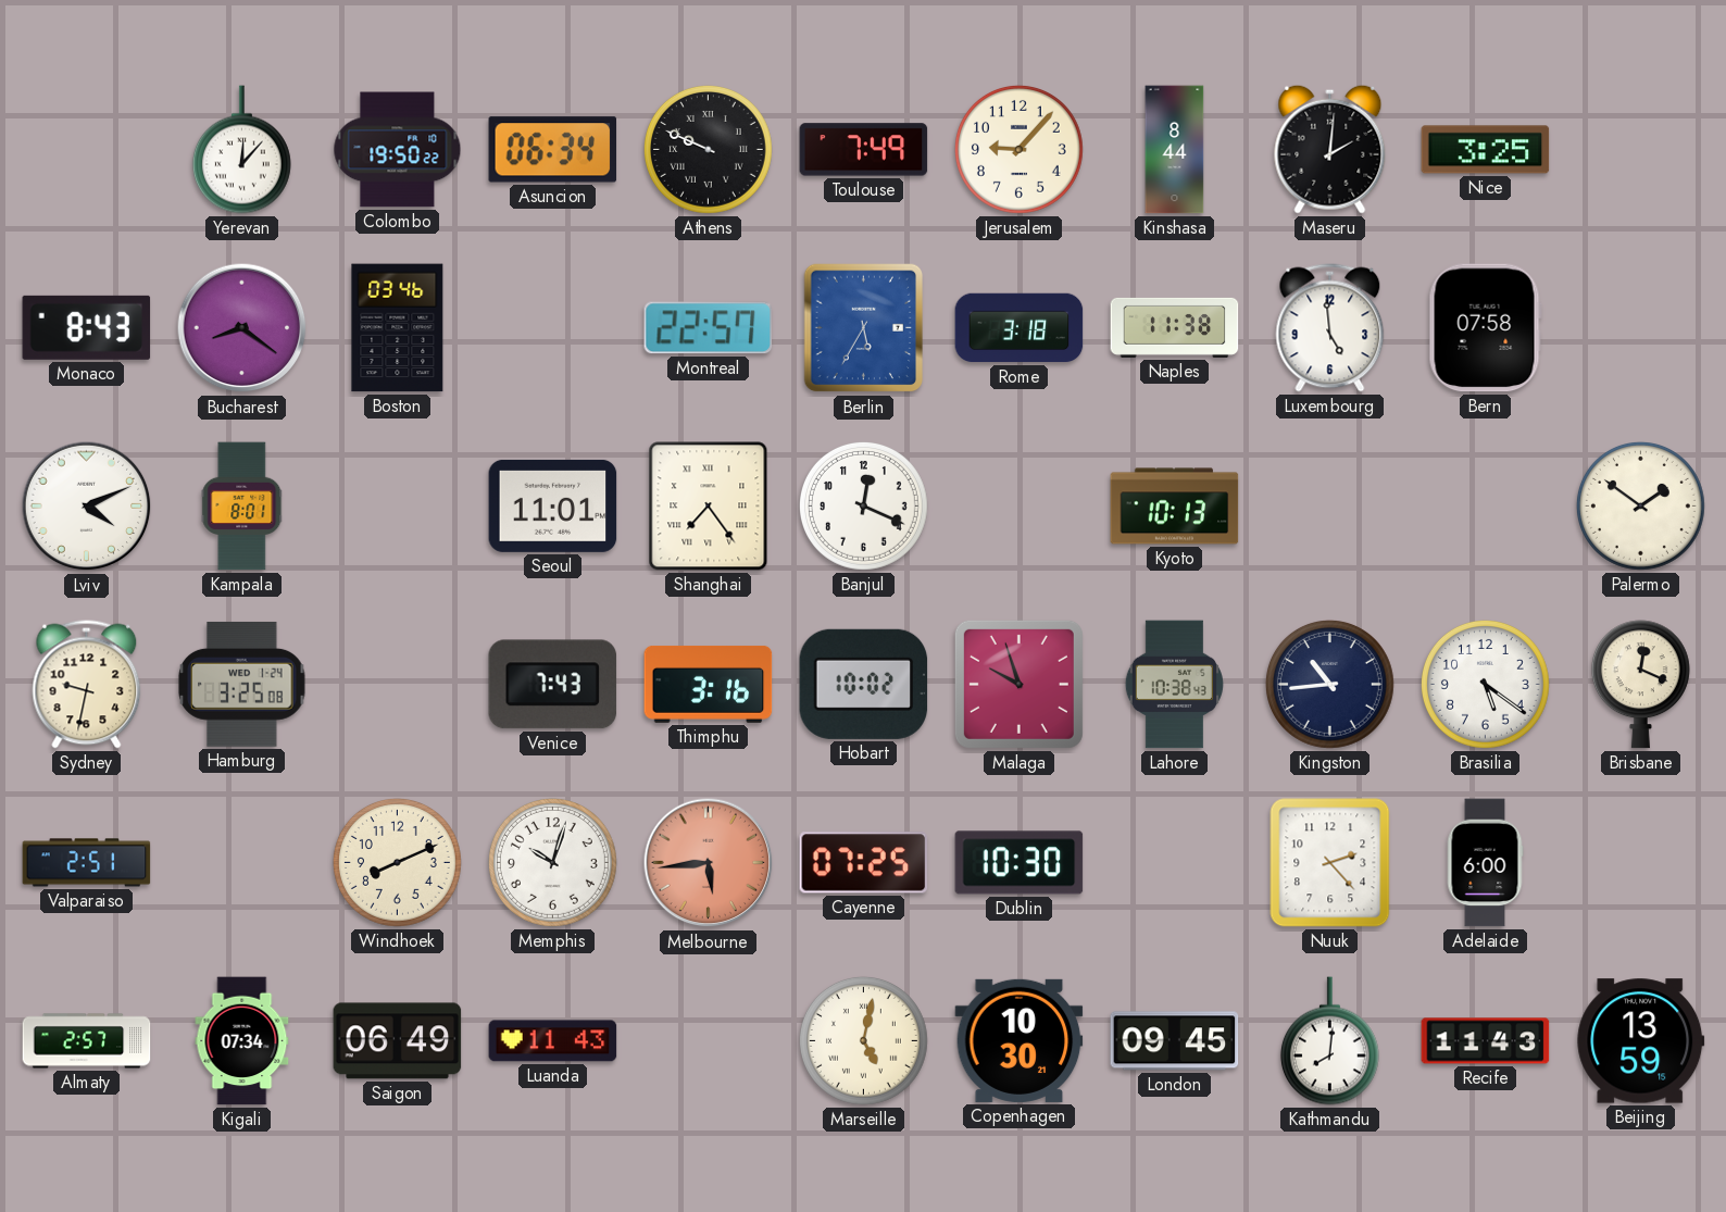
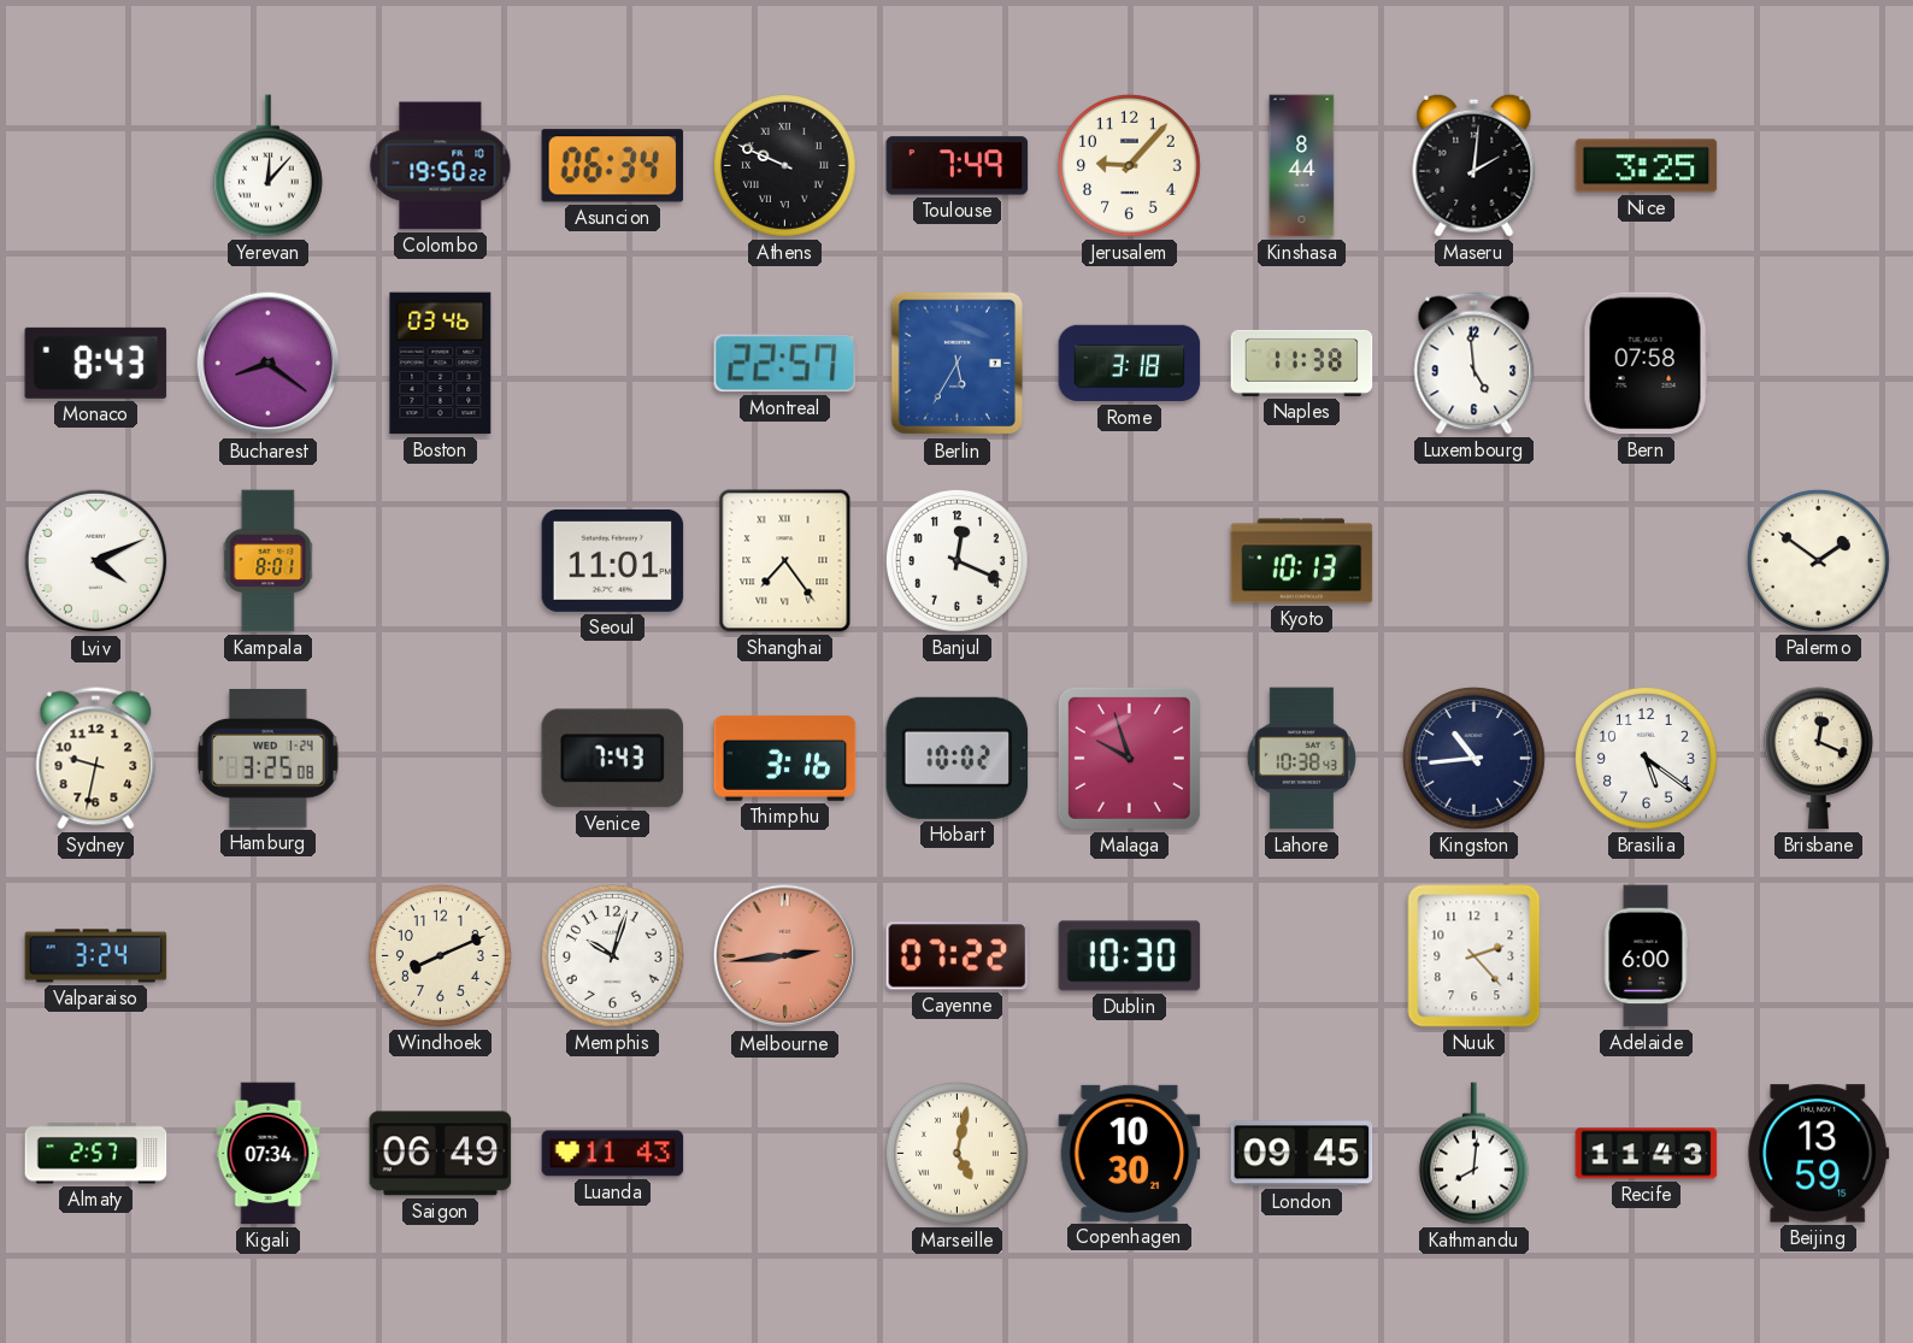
Valparaiso: 2:51 -> 3:24 (96, 956)
Melbourne: 5:44 -> 2:44 (785, 956)
Cayenne: 07:25 -> 07:22 (958, 956)
